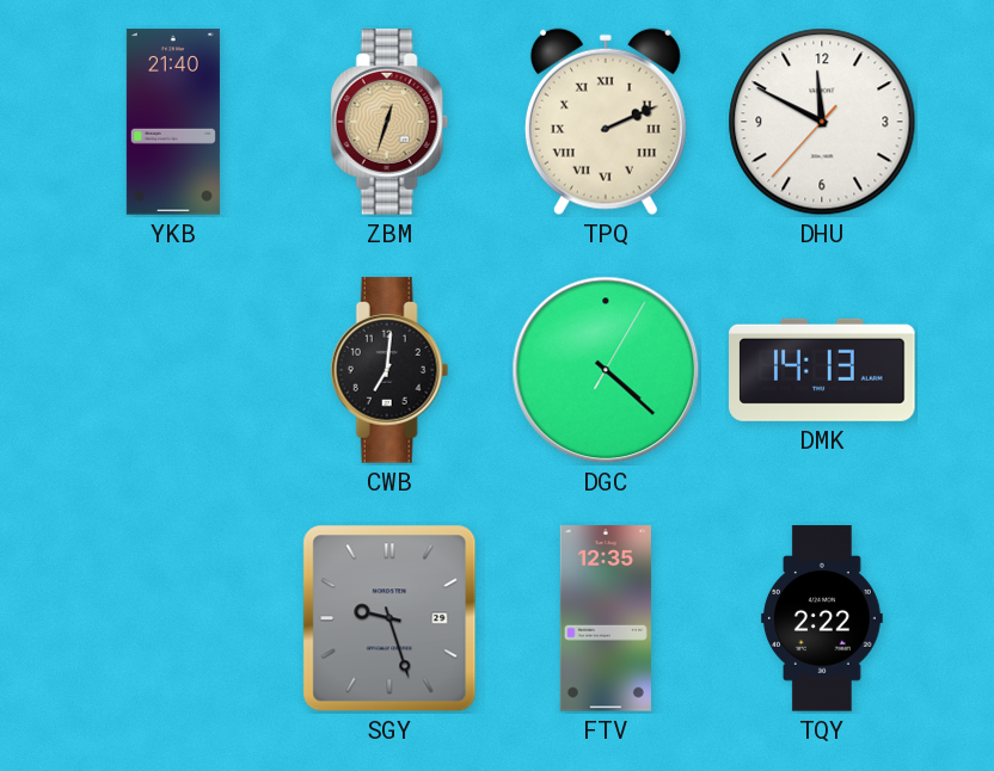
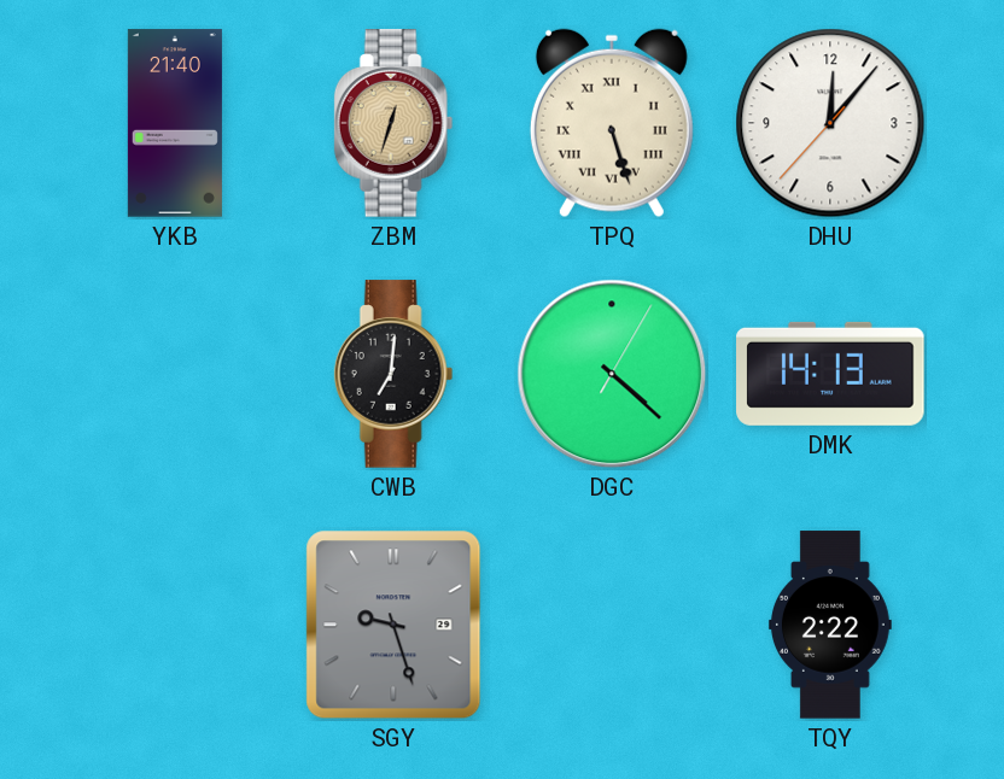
TPQ: 2:11 -> 5:27 (612, 123)
DHU: 11:49 -> 12:06 (830, 123)
FTV: 12:35 -> none (606, 618)
